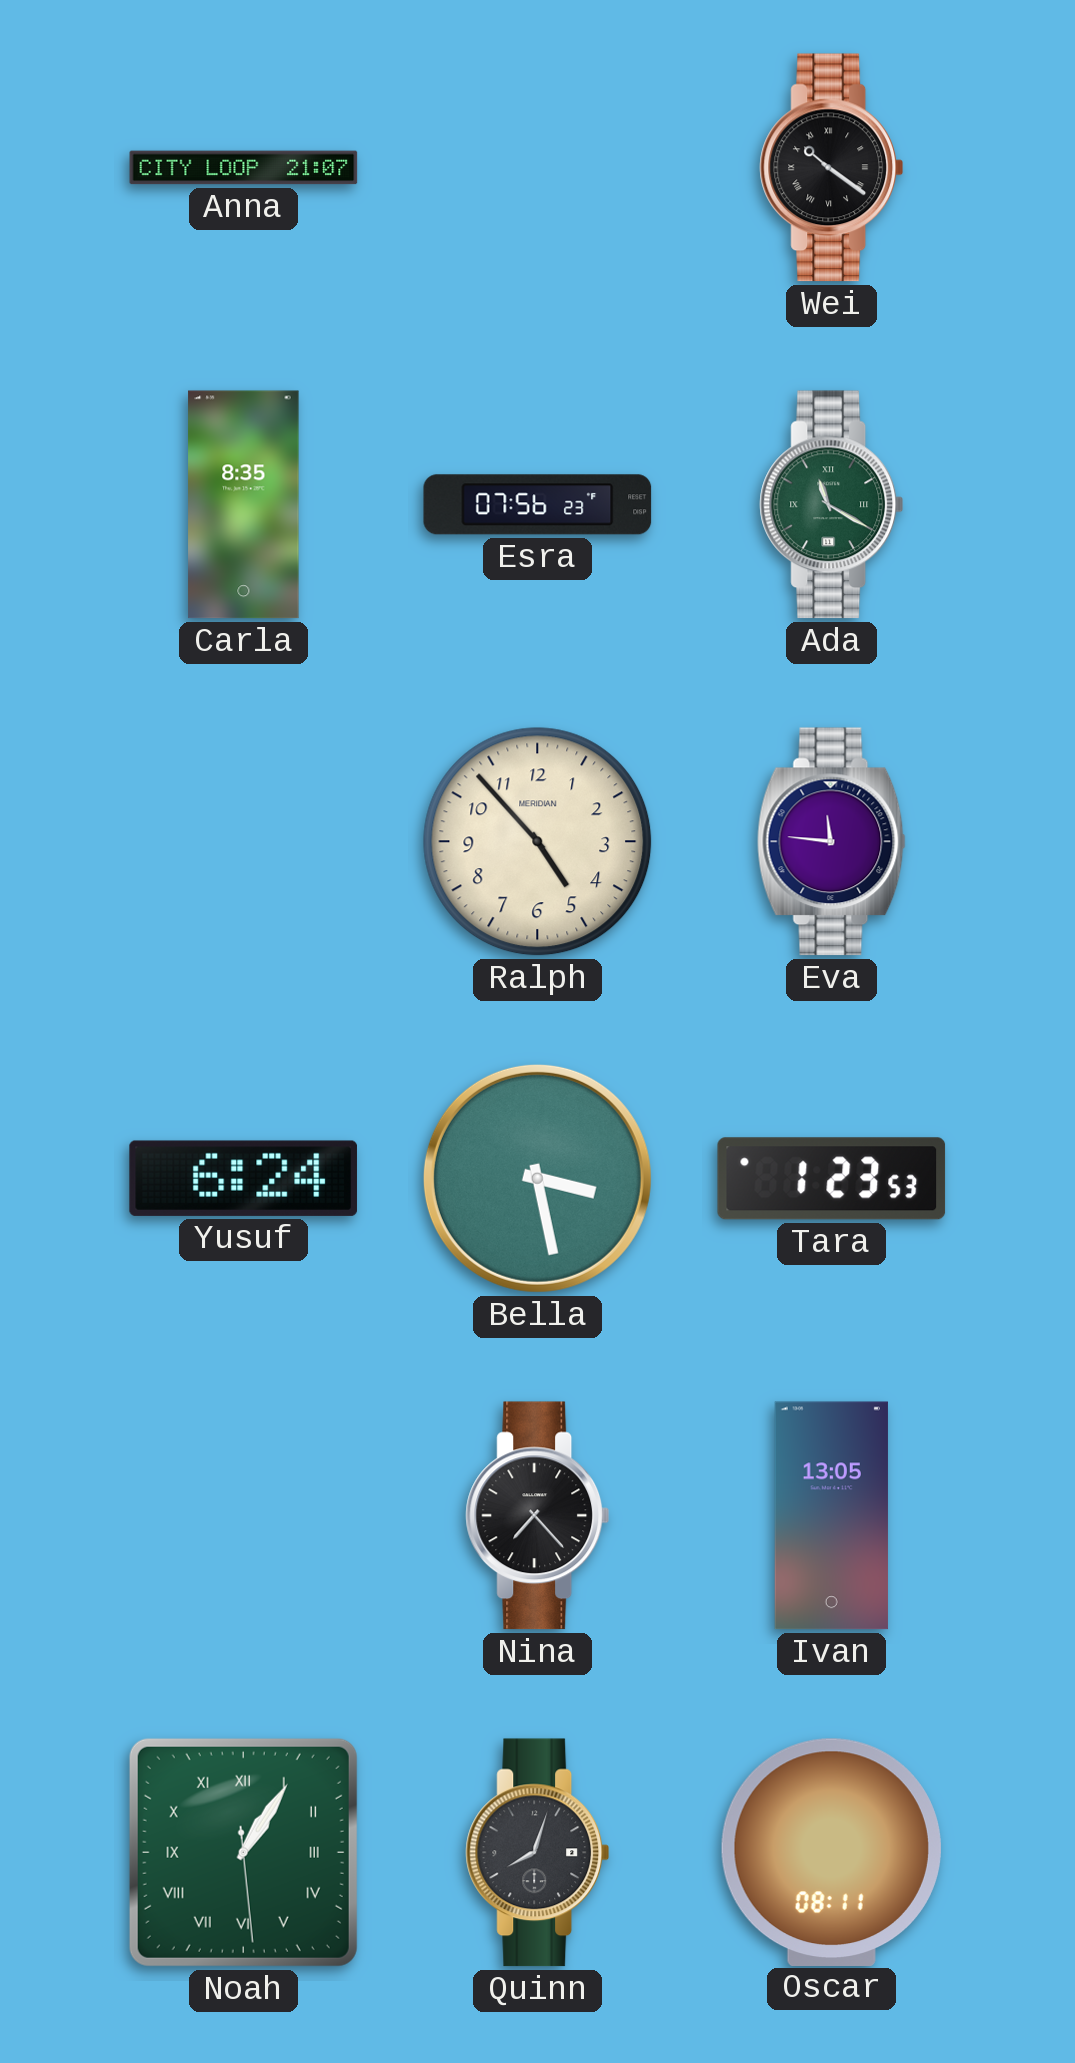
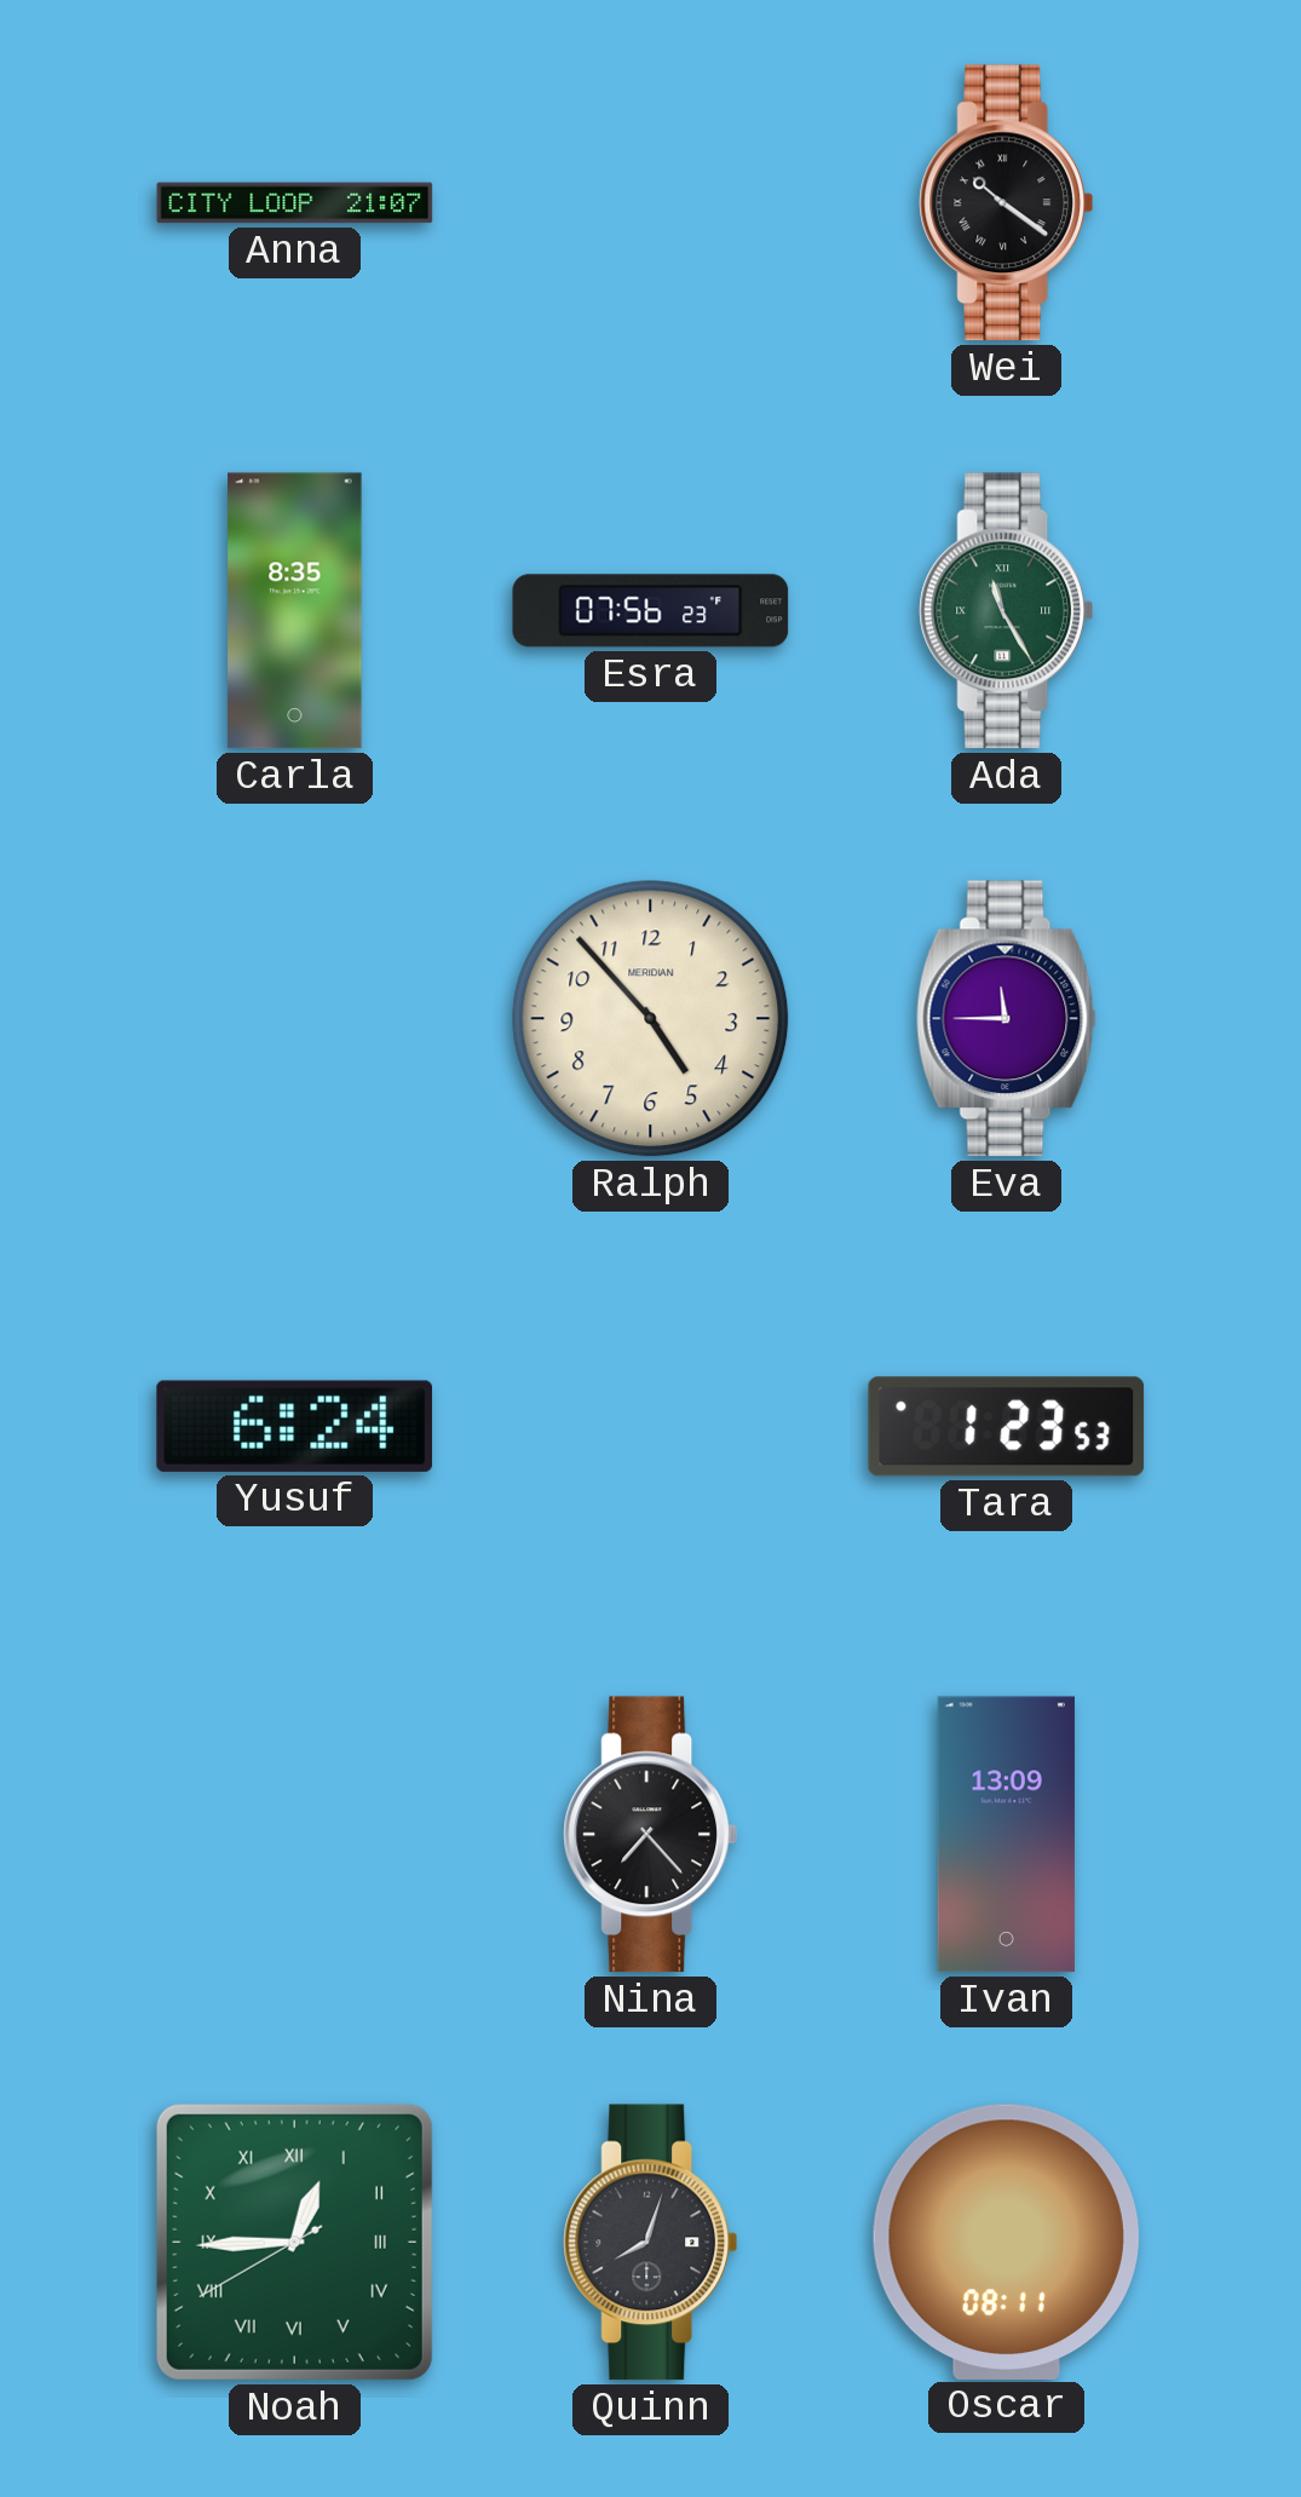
Ada: 11:20 -> 11:25 (1007, 611)
Eva: 11:46 -> 11:45 (1006, 1019)
Bella: 3:28 -> none (537, 1178)
Ivan: 13:05 -> 13:09 (1006, 1835)
Noah: 1:05 -> 12:44 (294, 2242)
